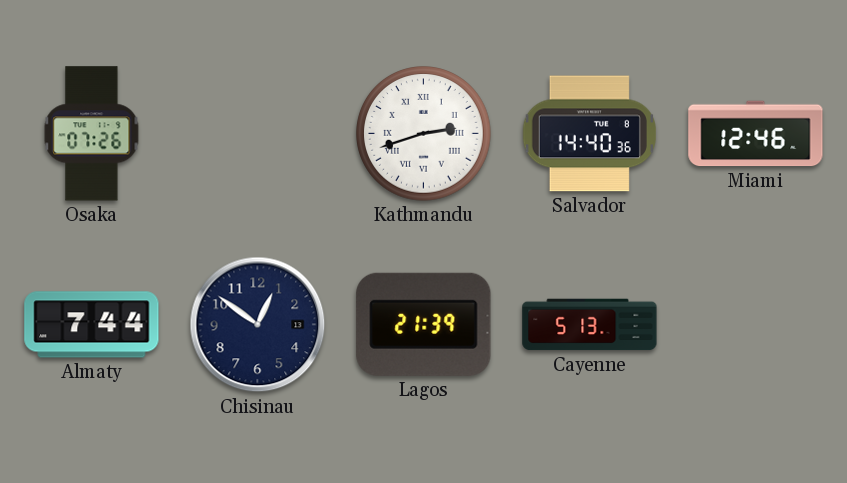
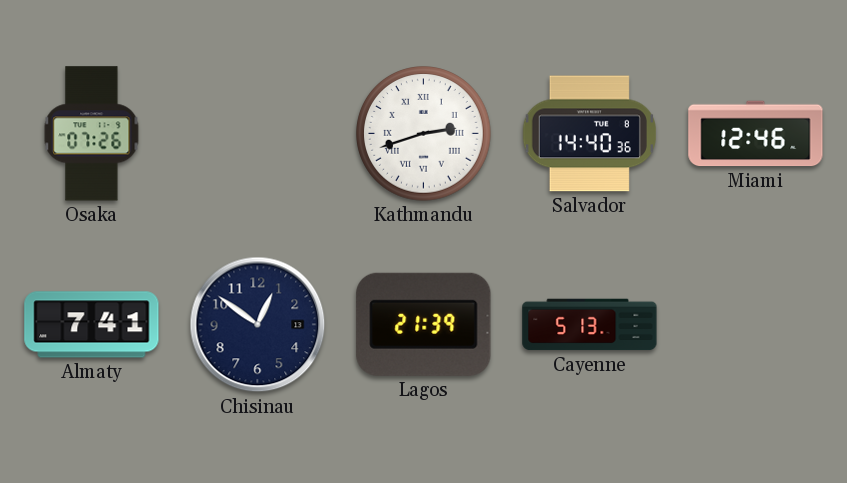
Almaty: 7:44 -> 7:41 (92, 325)
